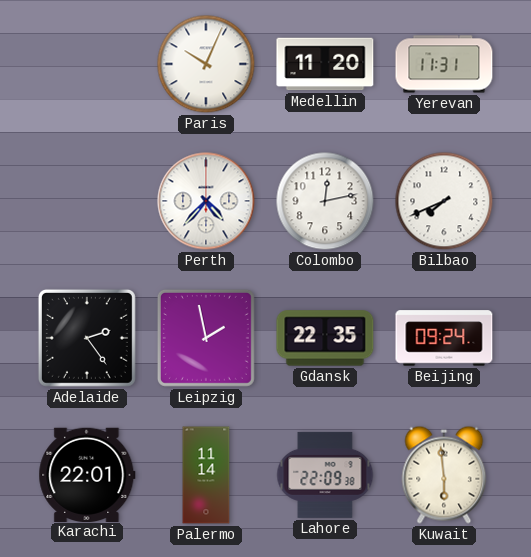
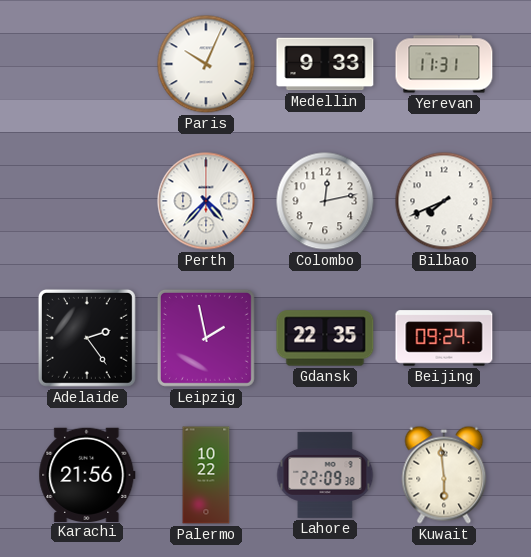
Medellin: 11:20 -> 9:33 (325, 64)
Karachi: 22:01 -> 21:56 (87, 474)
Palermo: 11:14 -> 10:22 (206, 475)
